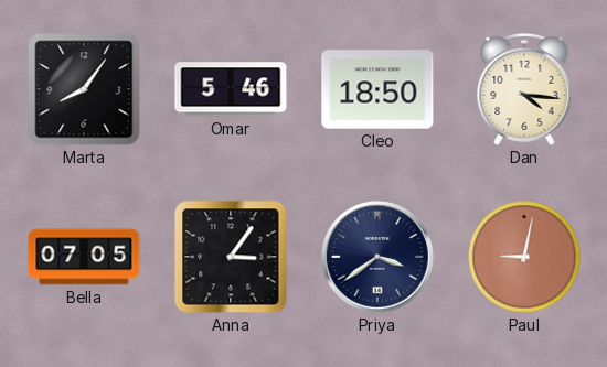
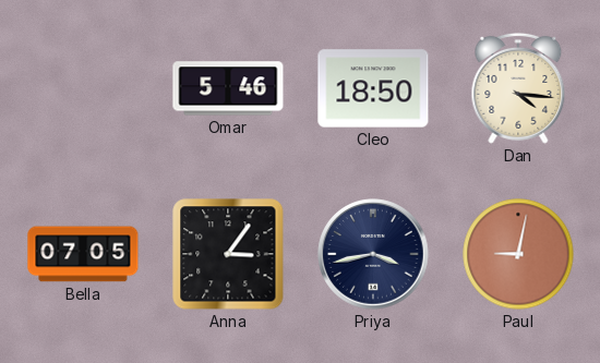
Marta: 8:06 -> none (84, 89)
Priya: 3:39 -> 3:43 (373, 254)
